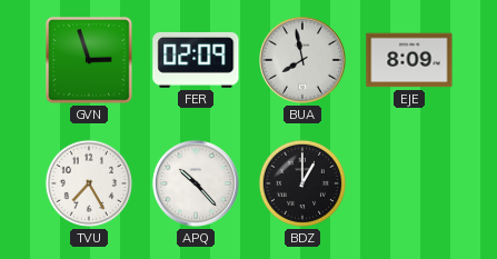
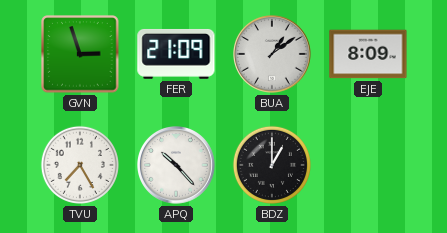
FER: 02:09 -> 21:09 (176, 54)
BUA: 7:58 -> 1:09 (273, 55)
